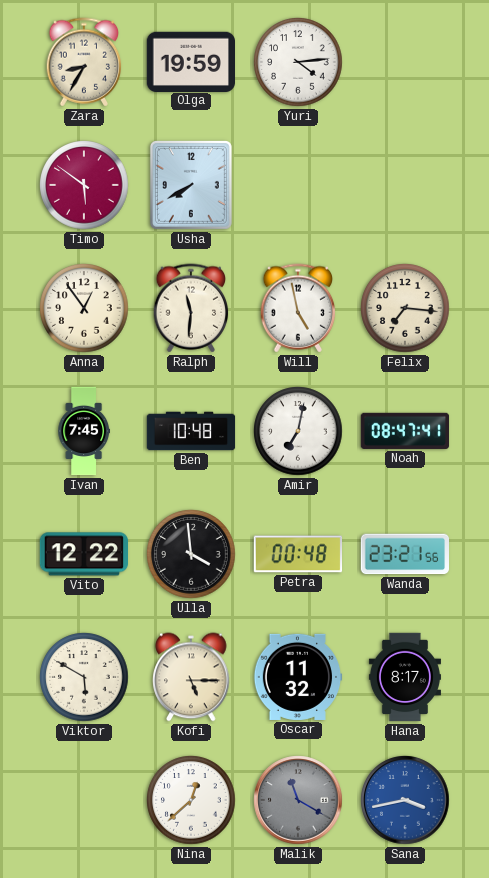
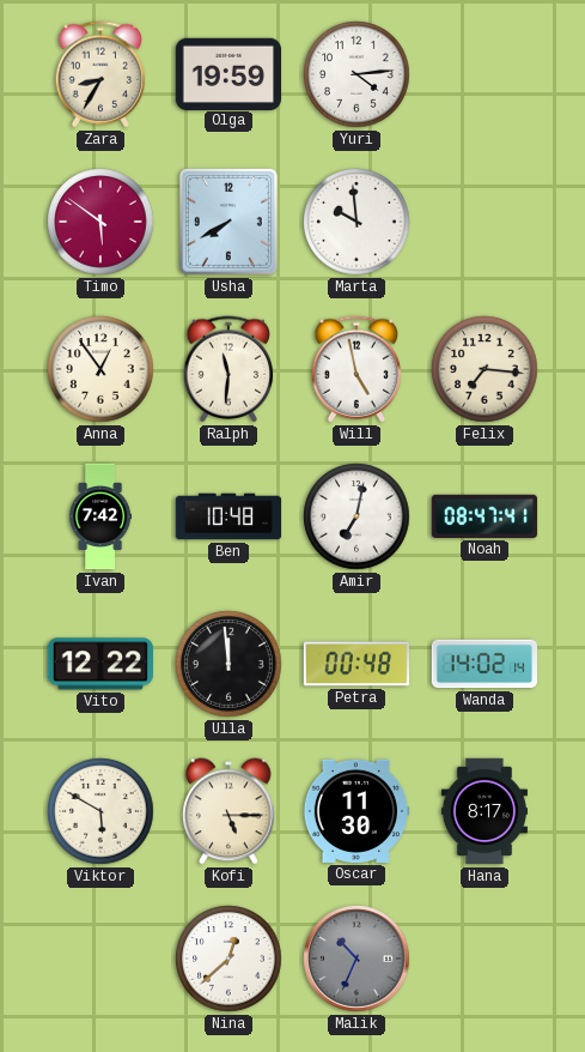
Marta: none -> 9:59 (357, 222)
Ivan: 7:45 -> 7:42 (99, 516)
Ulla: 3:59 -> 11:59 (228, 664)
Wanda: 23:21 -> 14:02 (485, 664)
Oscar: 11:32 -> 11:30 (357, 811)
Malik: 11:20 -> 10:34 (357, 959)
Sana: 3:43 -> none (405, 800)
